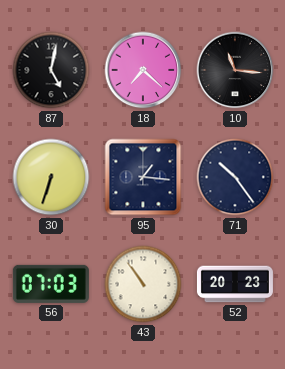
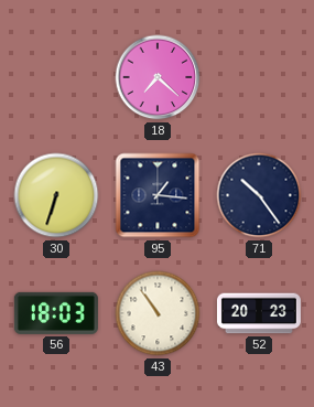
87: 5:02 -> none (51, 70)
10: 11:16 -> none (235, 70)
56: 07:03 -> 18:03 (56, 313)
